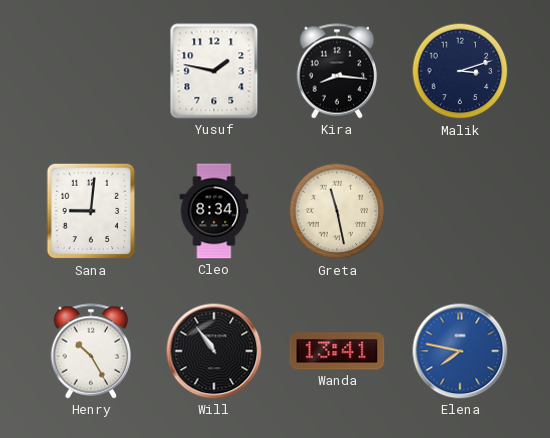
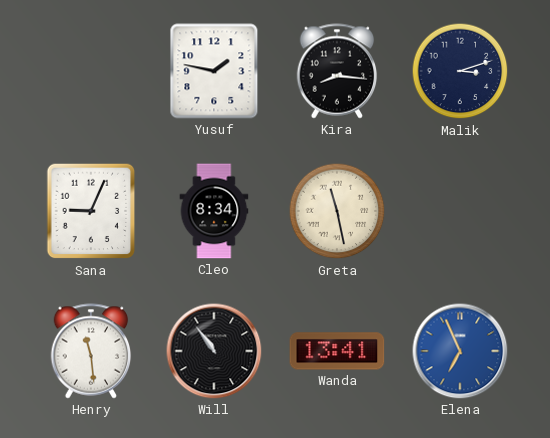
Sana: 9:01 -> 9:04 (91, 211)
Henry: 10:25 -> 11:29 (91, 351)
Elena: 7:47 -> 6:56 (460, 351)
